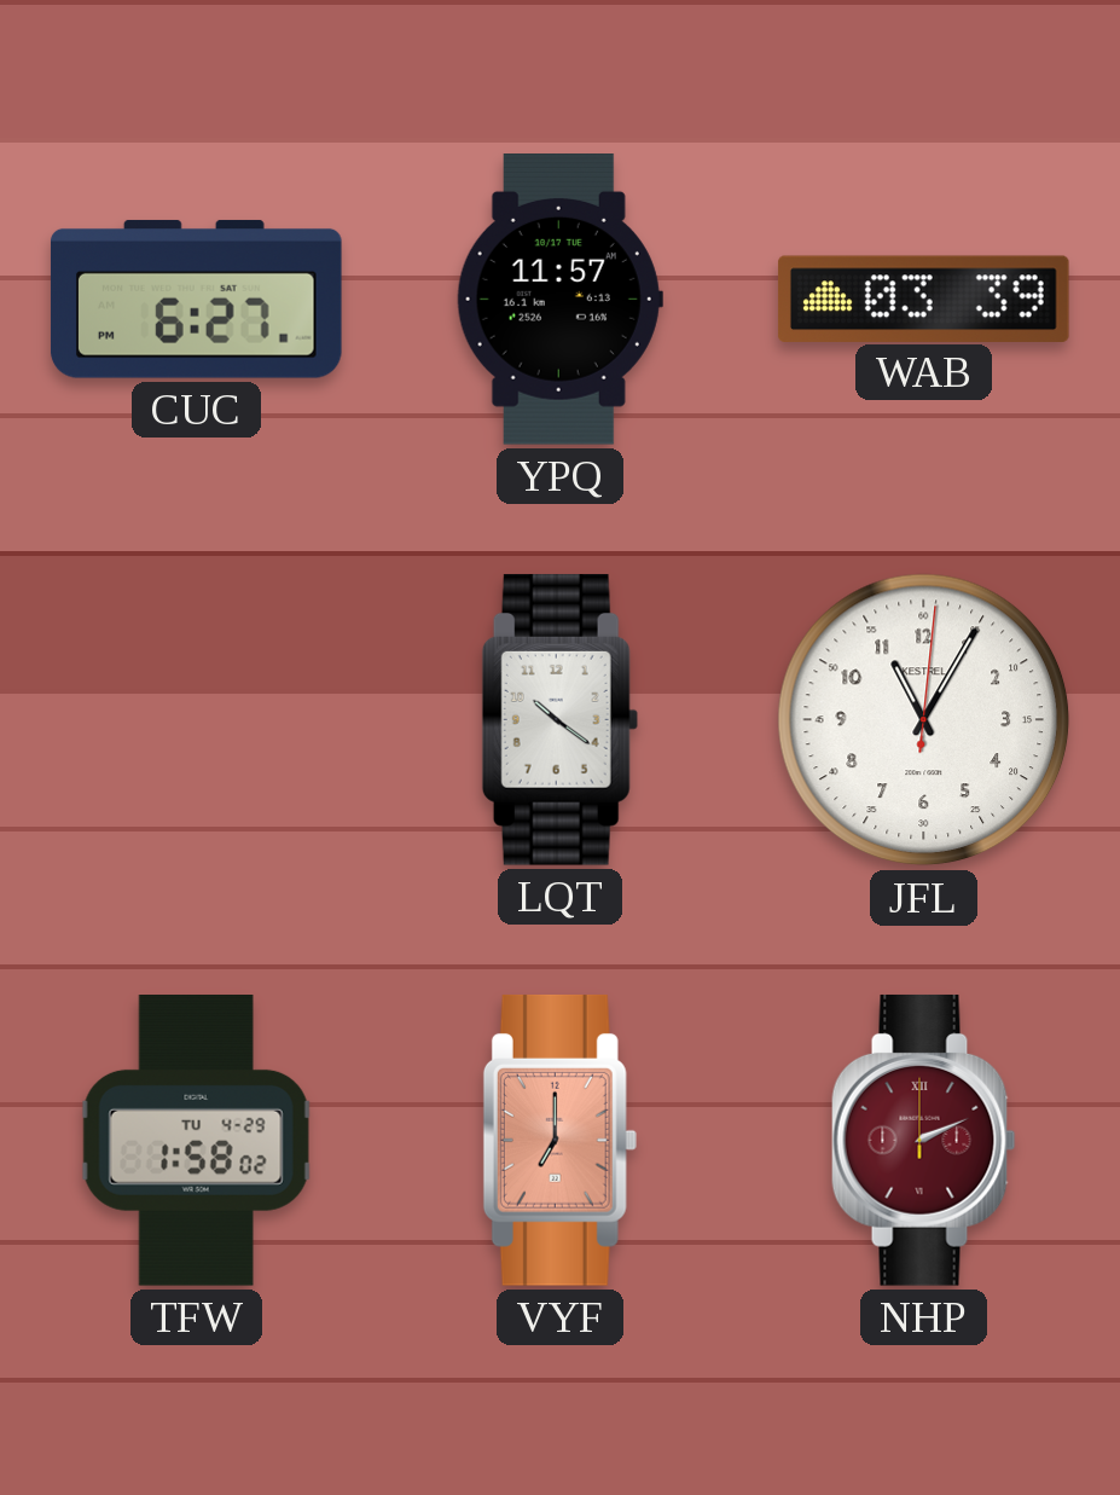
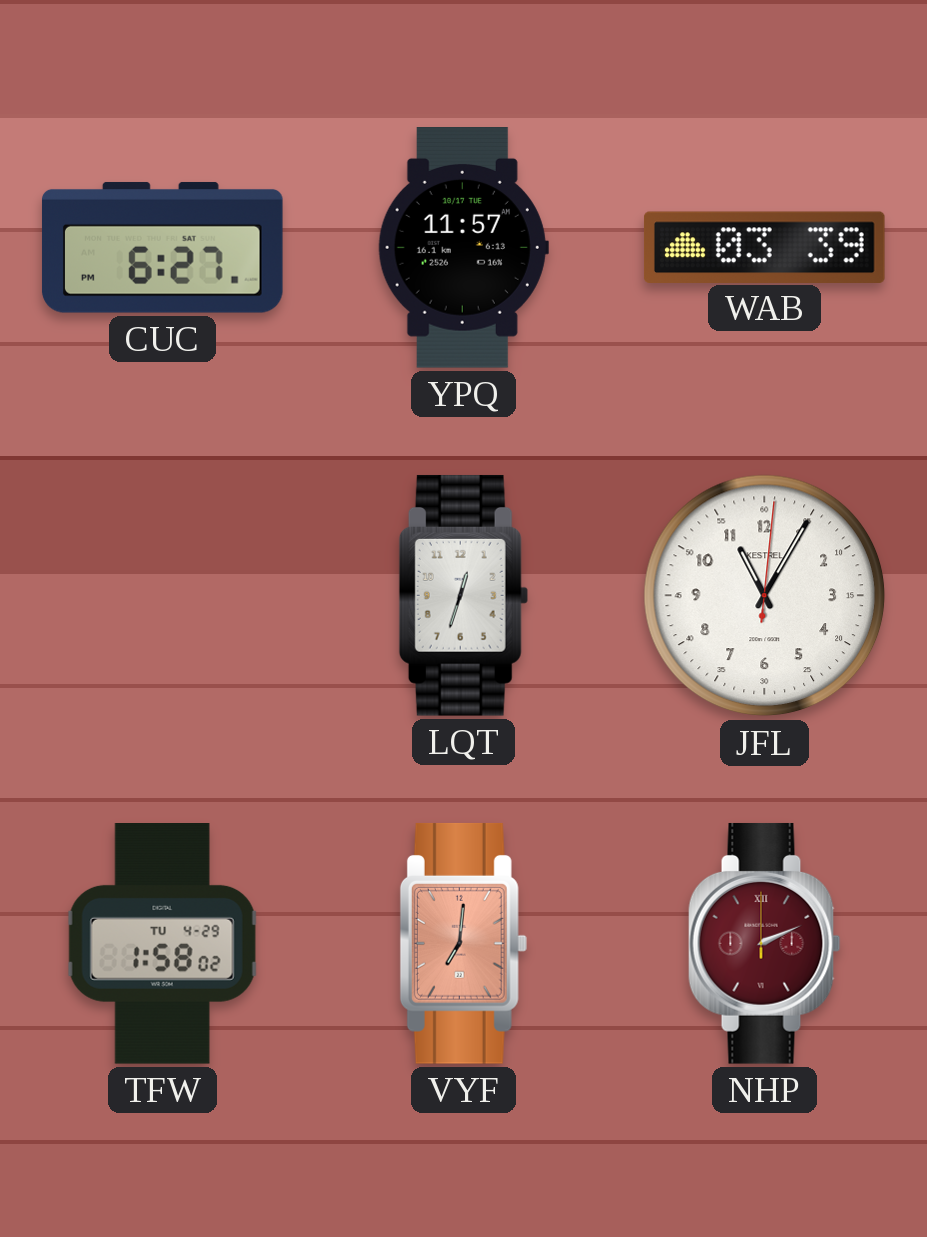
LQT: 10:21 -> 12:33 (463, 595)
VYF: 7:00 -> 7:01 (463, 943)
